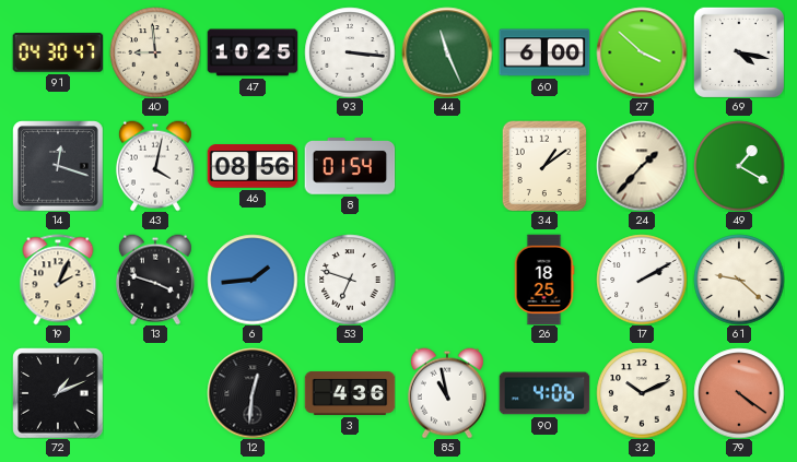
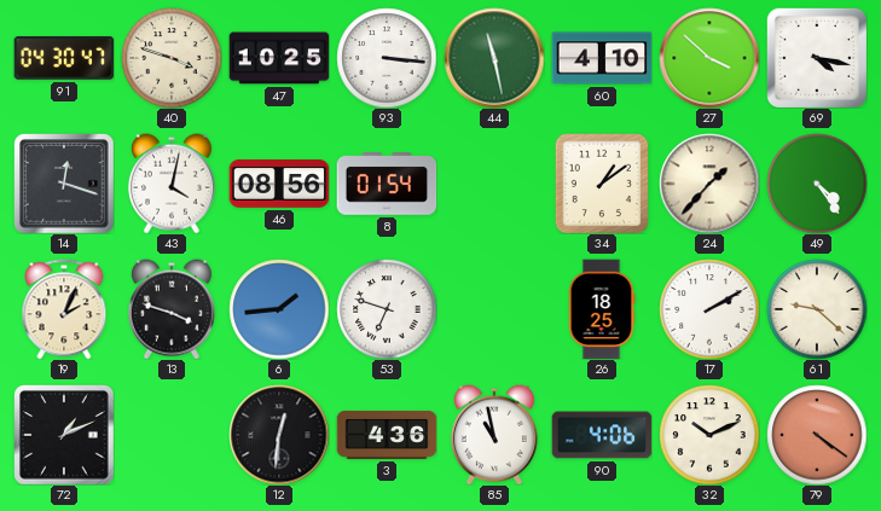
40: 8:59 -> 3:48 (172, 58)
44: 11:26 -> 11:28 (494, 58)
60: 6:00 -> 4:10 (602, 58)
49: 1:20 -> 4:24 (817, 184)
